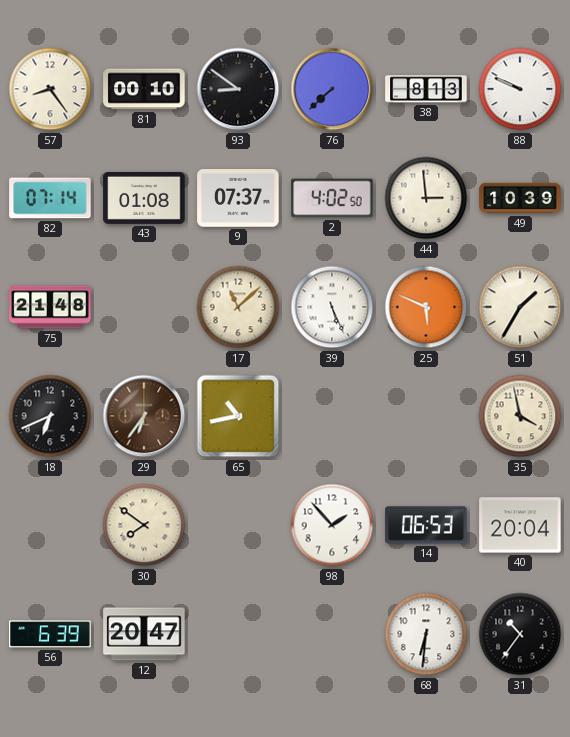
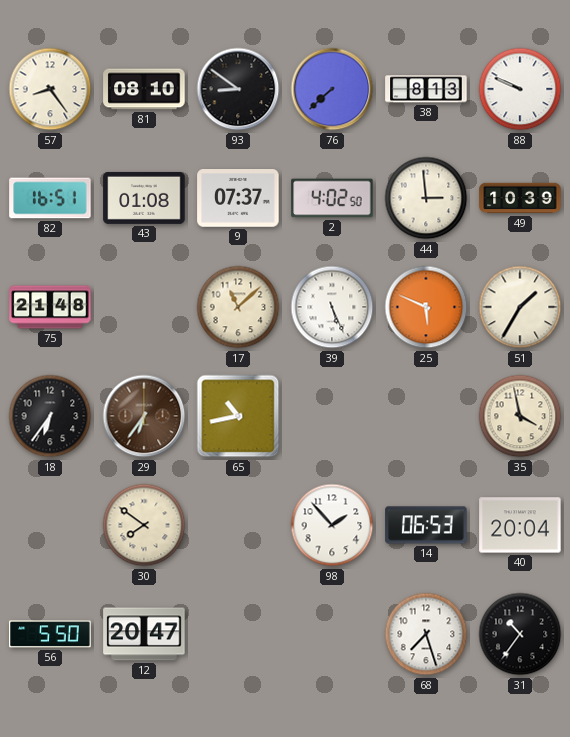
81: 00:10 -> 08:10 (144, 89)
82: 07:14 -> 16:51 (50, 198)
18: 6:41 -> 6:36 (50, 416)
56: 6:39 -> 5:50 (50, 634)
68: 6:31 -> 7:27 (426, 634)
